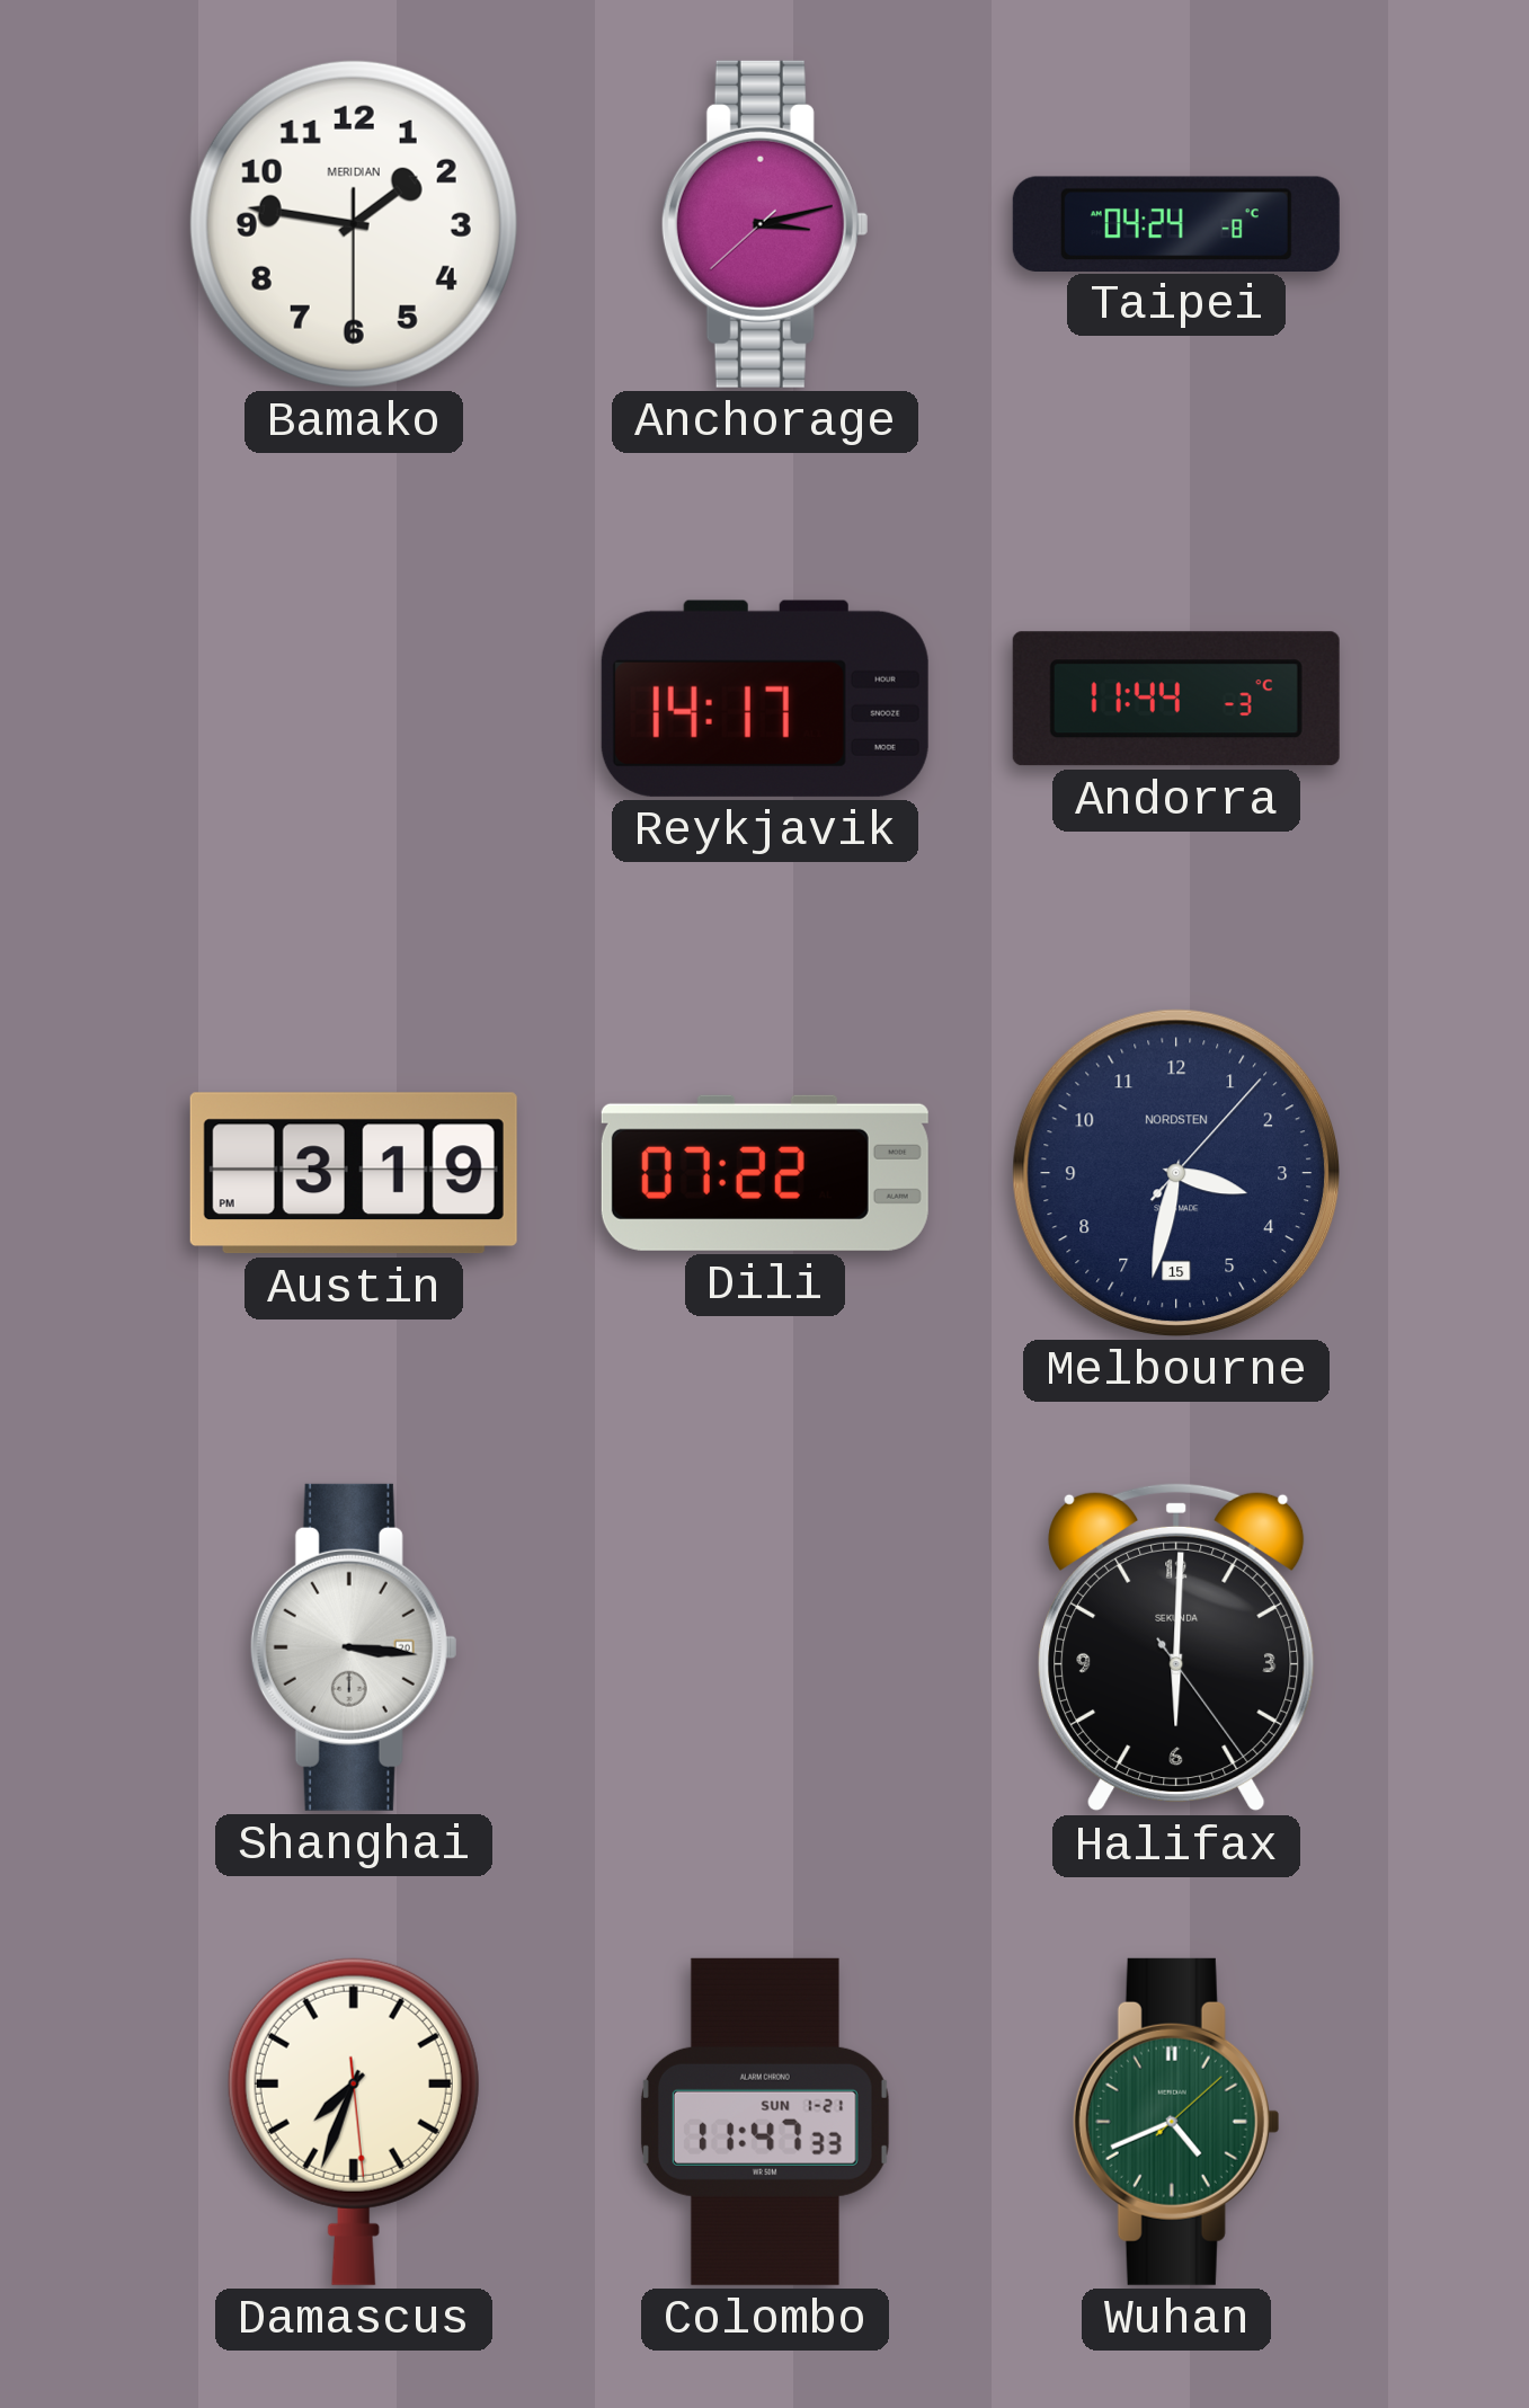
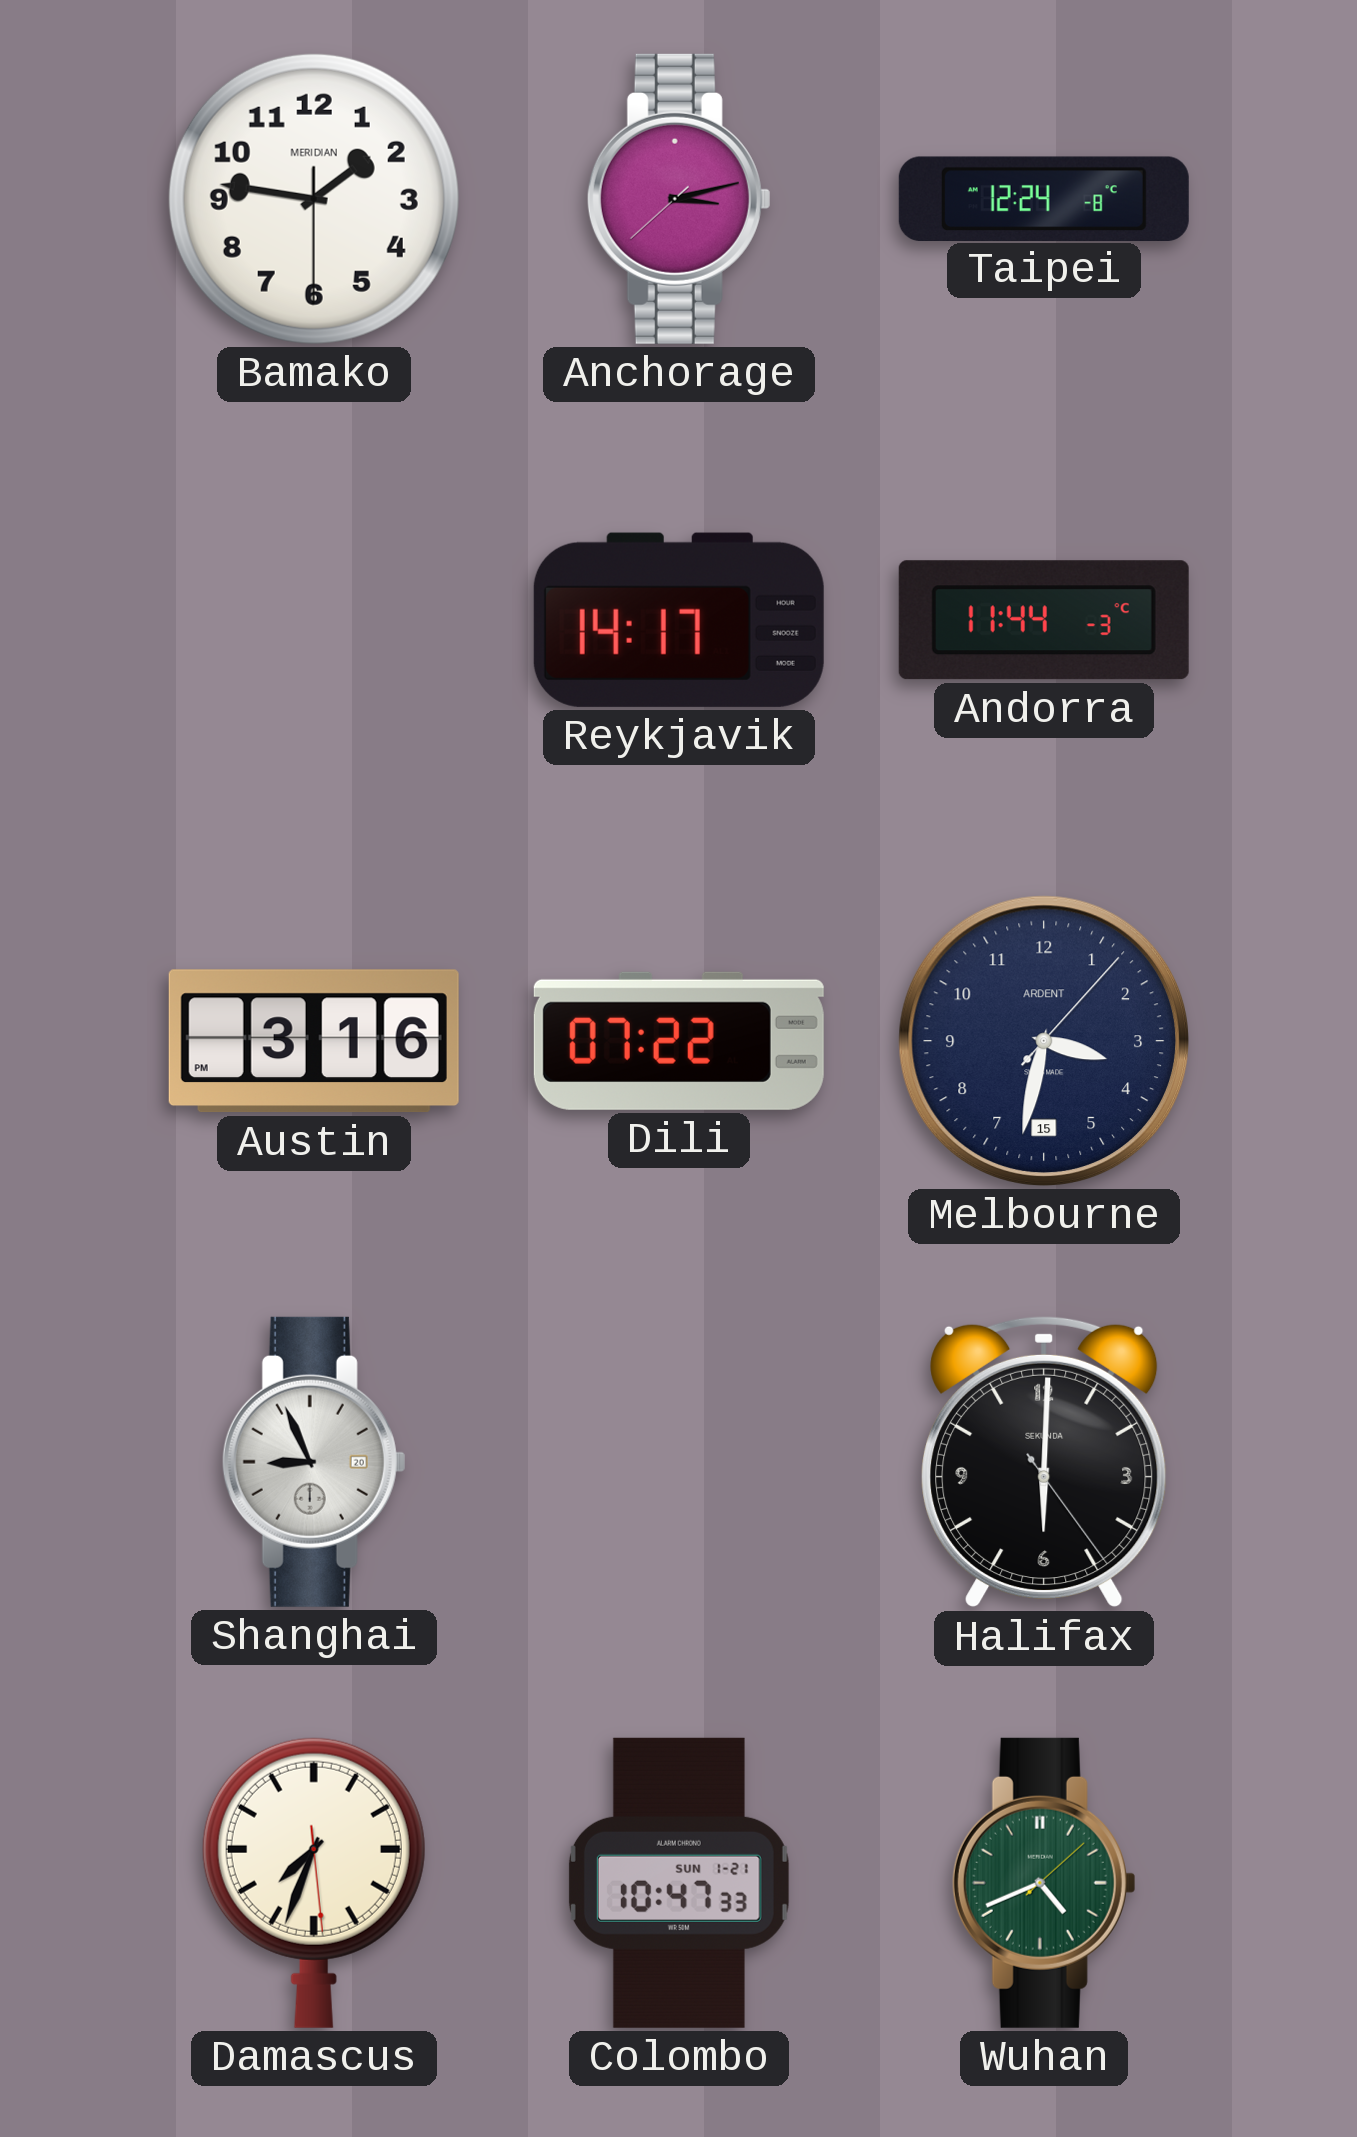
Taipei: 04:24 -> 12:24 (1044, 198)
Austin: 3:19 -> 3:16 (314, 1041)
Melbourne brand: NORDSTEN -> ARDENT (1044, 1041)
Shanghai: 3:16 -> 8:56 (314, 1462)
Colombo: 11:47 -> 10:47 (679, 1883)
